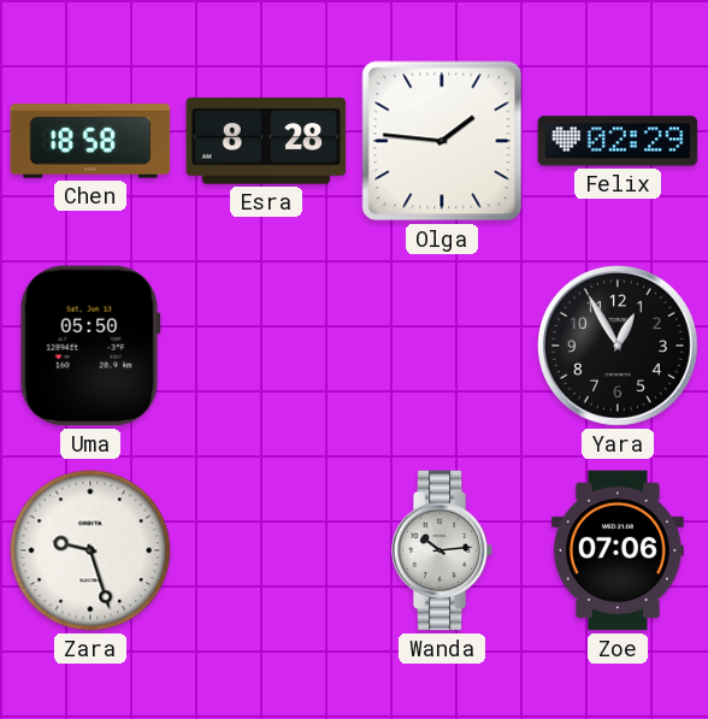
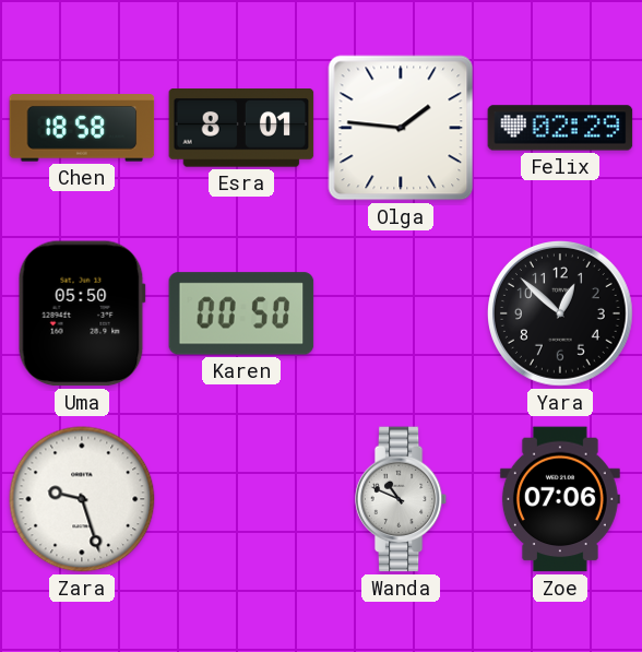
Esra: 8:28 -> 8:01 (241, 128)
Karen: none -> 00:50 (241, 313)
Yara: 12:55 -> 12:52 (561, 315)
Wanda: 10:14 -> 10:49 (401, 499)
